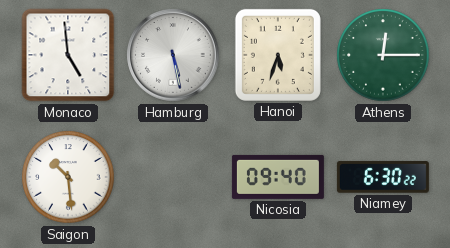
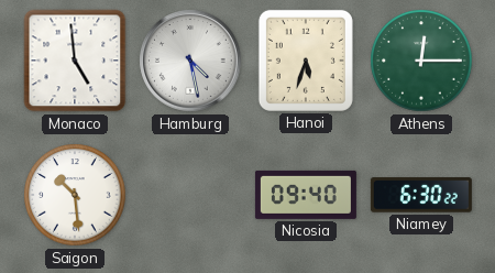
Hamburg: 5:28 -> 4:28 (190, 61)
